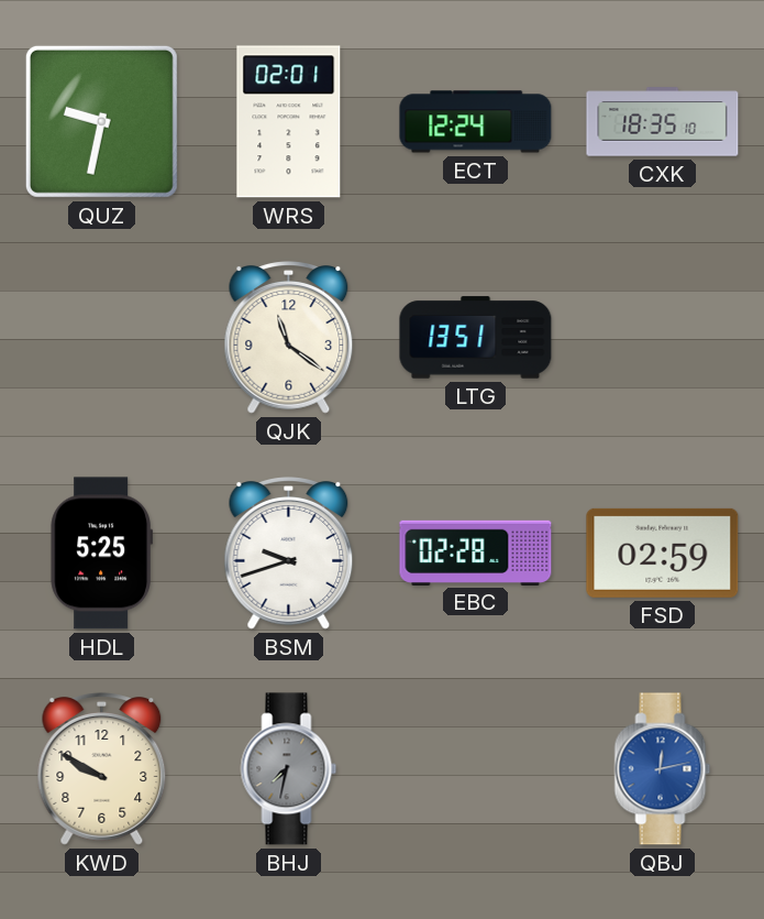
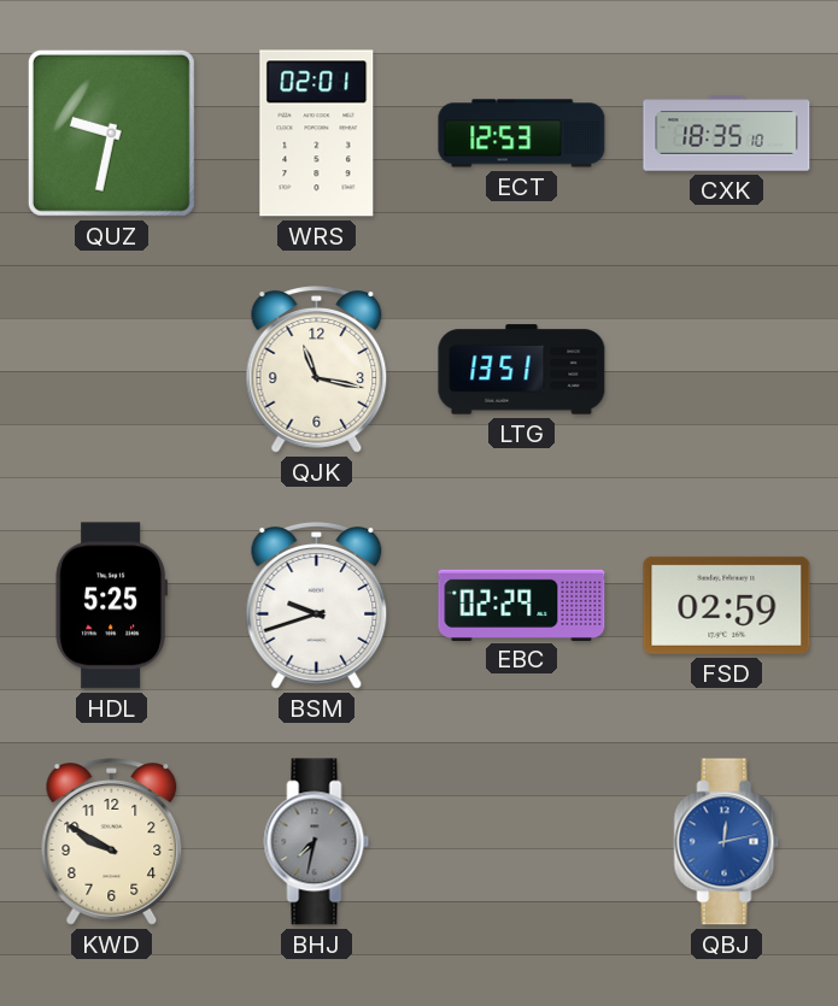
ECT: 12:24 -> 12:53 (522, 134)
QJK: 11:21 -> 11:17 (317, 370)
EBC: 02:28 -> 02:29 (522, 605)
